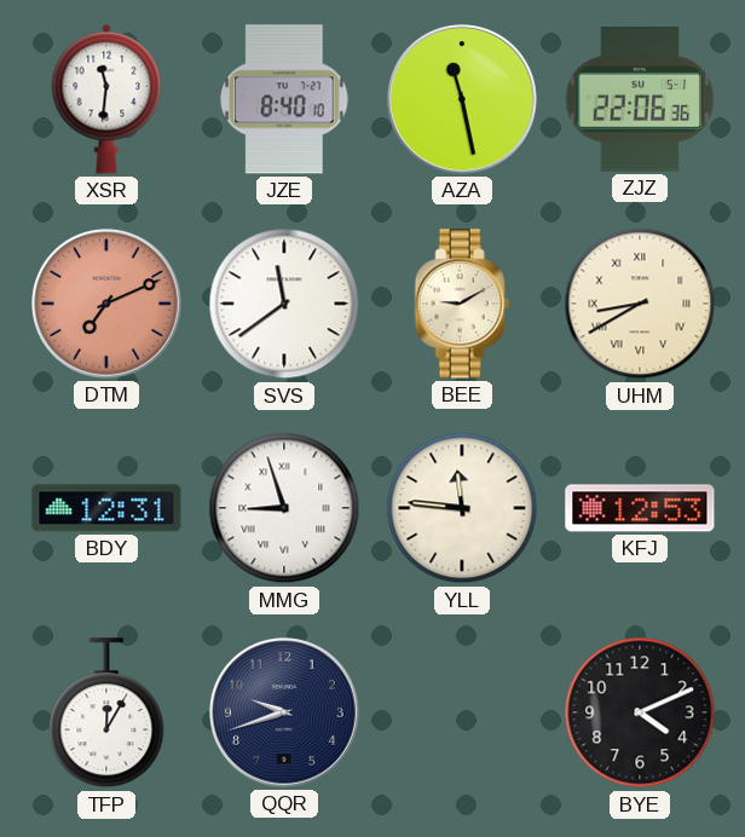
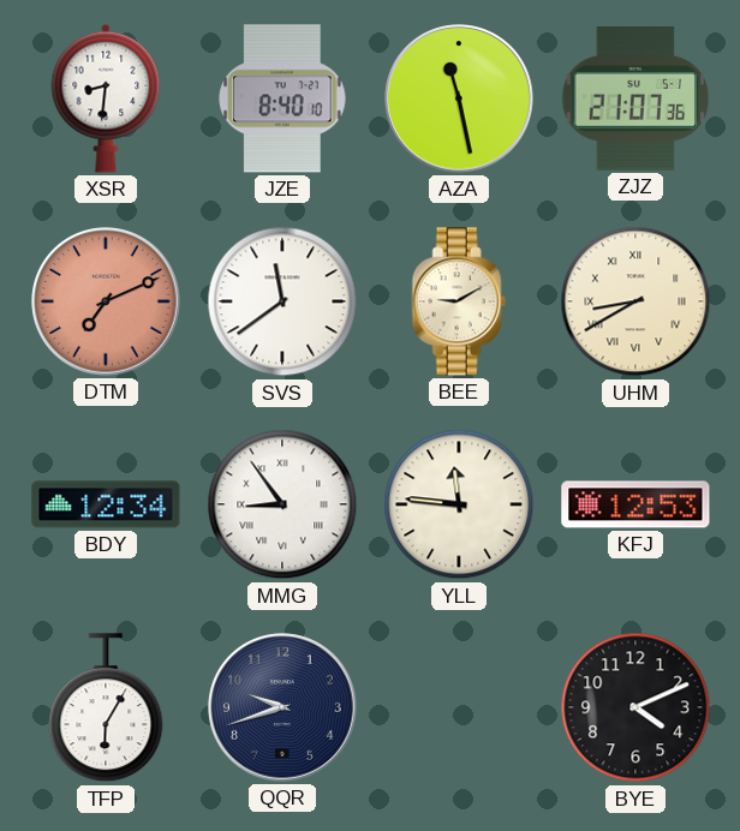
XSR: 11:31 -> 8:31 (106, 98)
ZJZ: 22:06 -> 21:07 (635, 98)
BDY: 12:31 -> 12:34 (106, 504)
MMG: 8:57 -> 8:54 (282, 504)
TFP: 12:05 -> 6:05 (106, 709)
